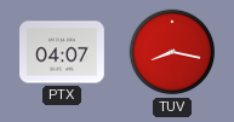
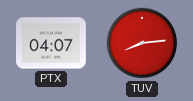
TUV: 8:17 -> 8:14 (142, 43)
